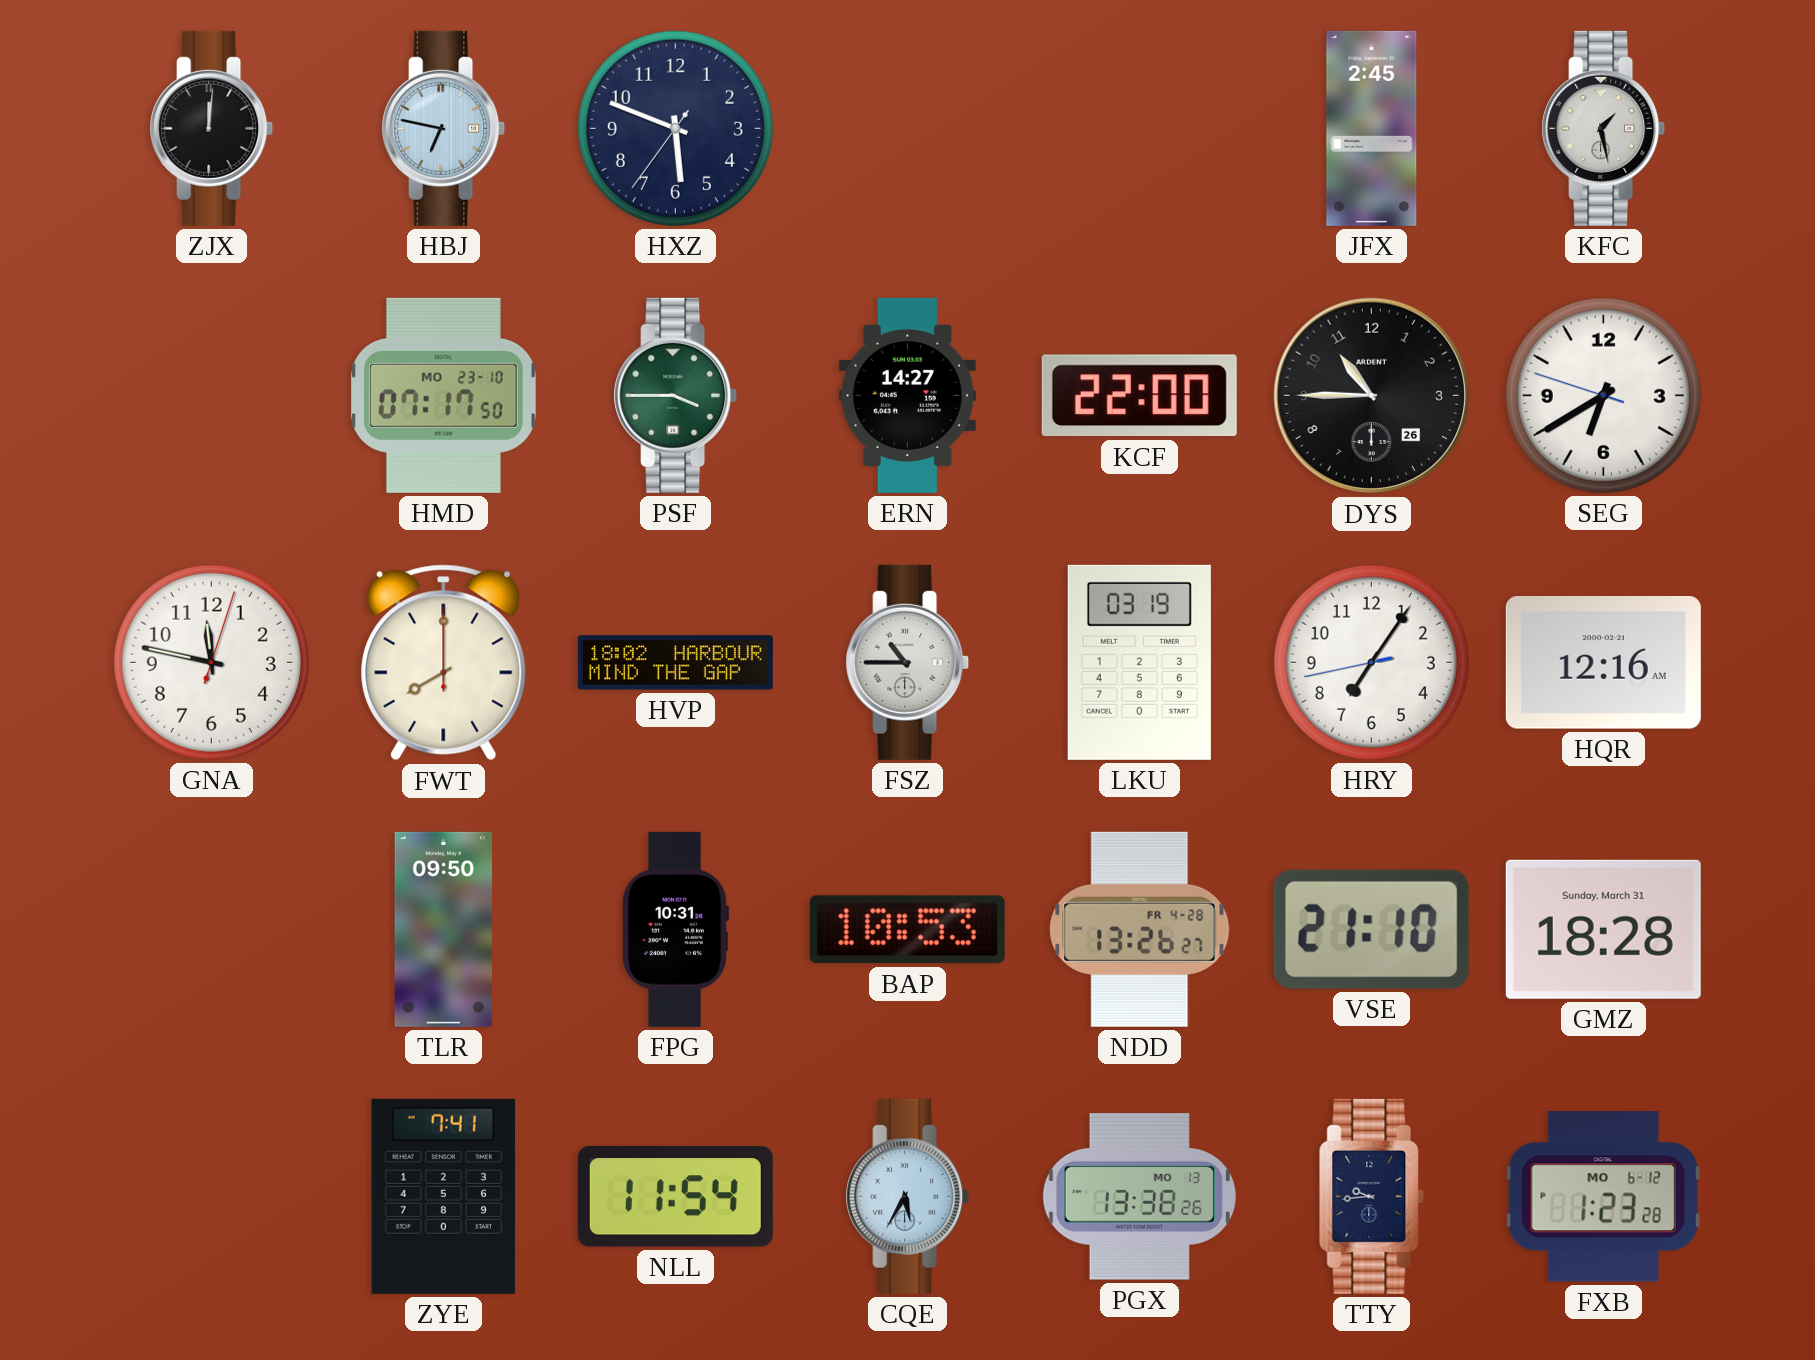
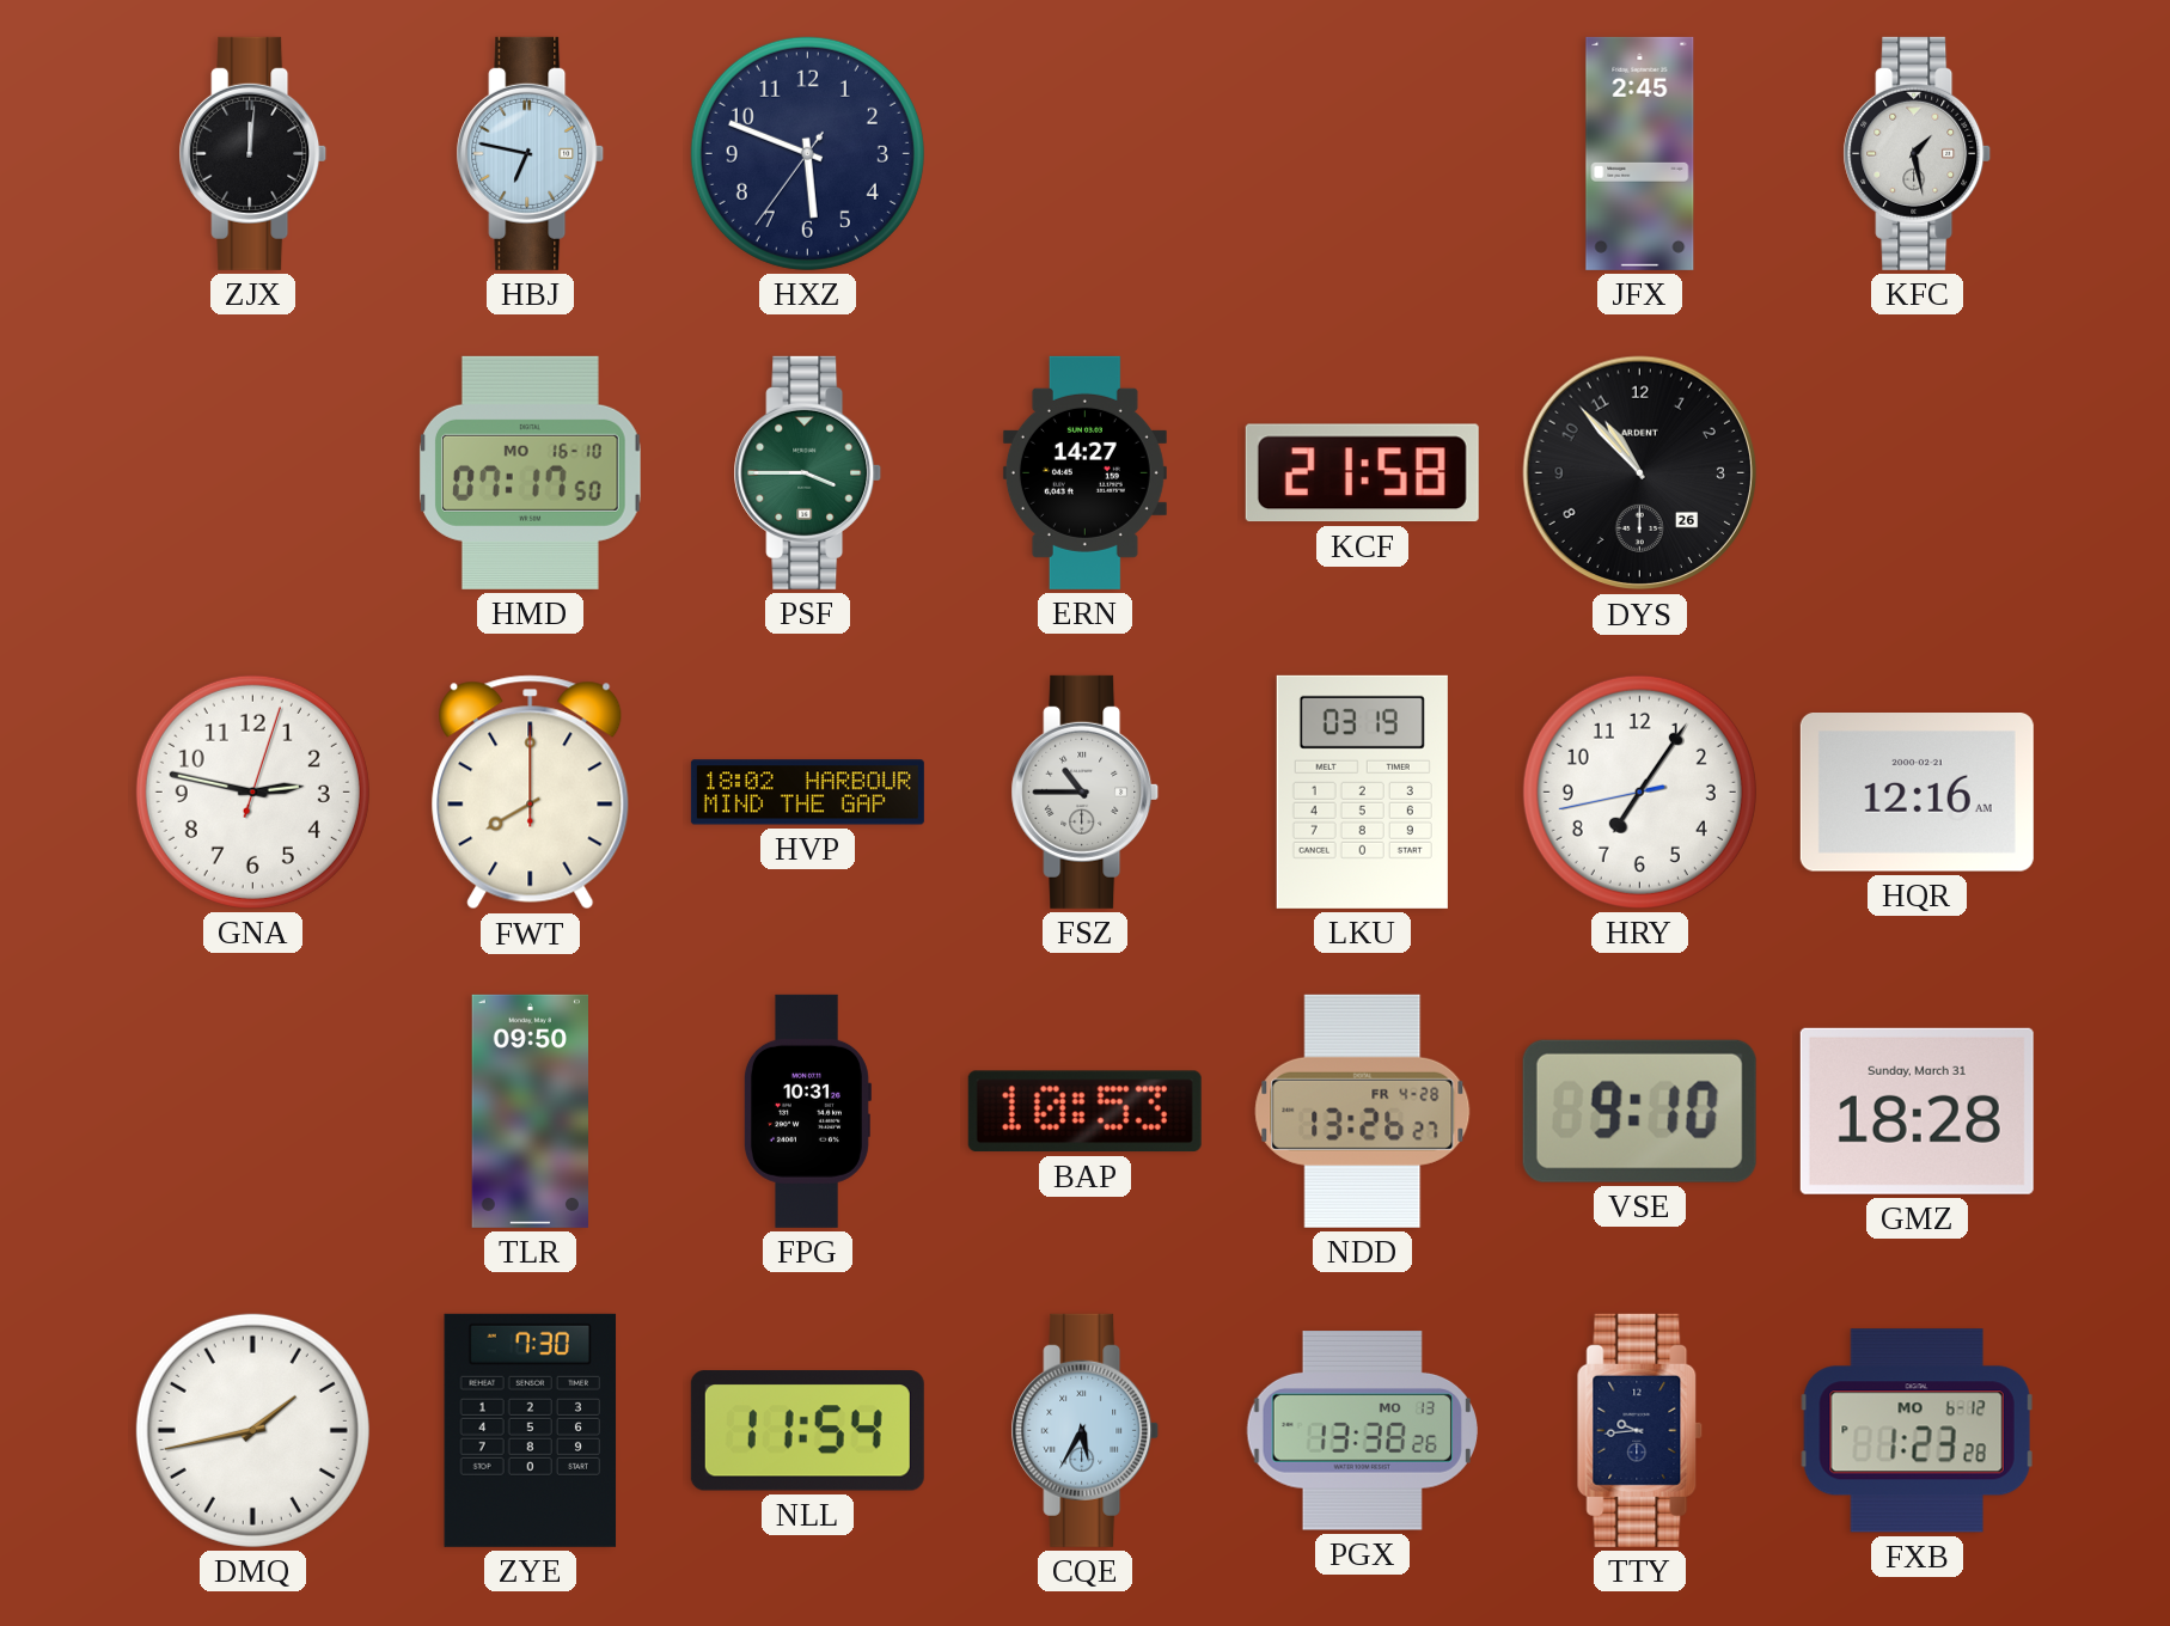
HMD date: MO 23-10 -> MO 16-10 (531, 472)
KCF: 22:00 -> 21:58 (1362, 473)
DYS: 10:45 -> 10:53 (1640, 473)
SEG: 6:39 -> none (1603, 395)
GNA: 11:47 -> 2:47 (252, 791)
VSE: 21:10 -> 9:10 (1639, 1111)
DMQ: none -> 1:43 (252, 1430)
ZYE: 7:41 -> 7:30 (531, 1430)
